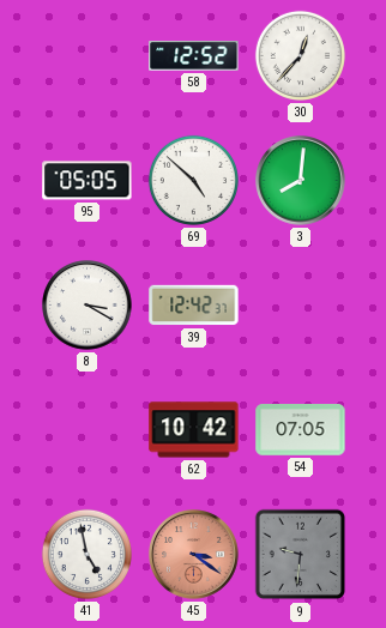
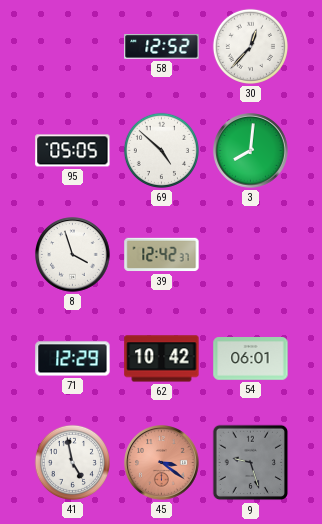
8: 3:20 -> 3:57 (73, 255)
71: none -> 12:29 (73, 359)
54: 07:05 -> 06:01 (251, 359)
9: 9:31 -> 9:27 (251, 463)
